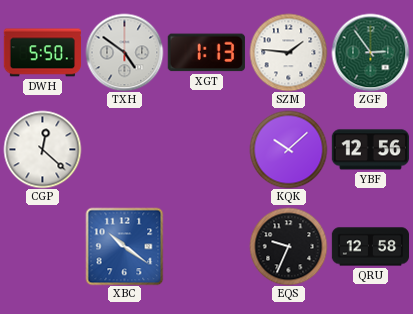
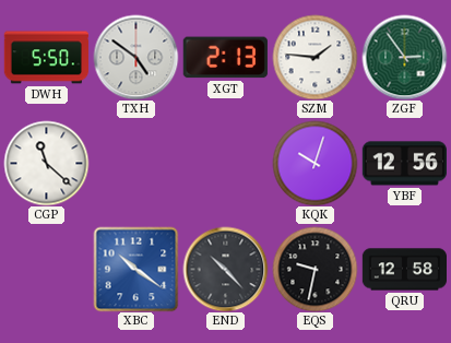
XGT: 1:13 -> 2:13 (225, 58)
CGP: 12:22 -> 11:22 (46, 163)
KQK: 10:08 -> 10:03 (314, 163)
END: none -> 10:23 (225, 269)
EQS: 9:34 -> 9:32 (314, 269)
